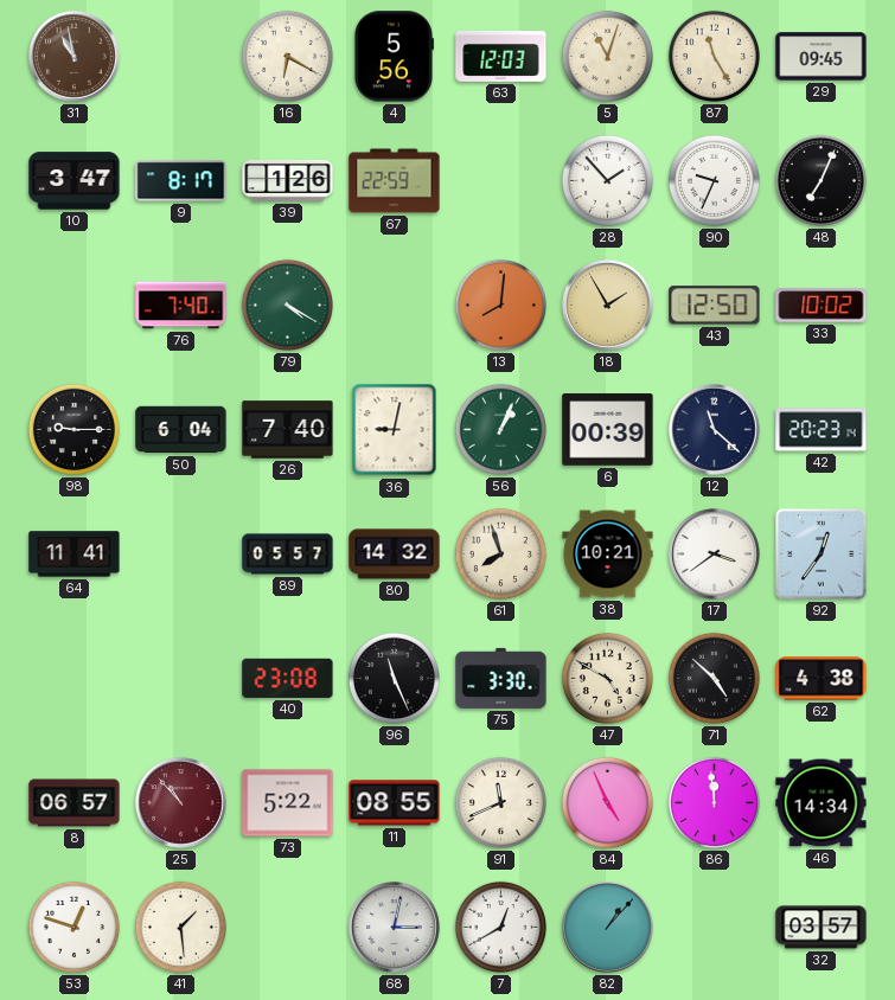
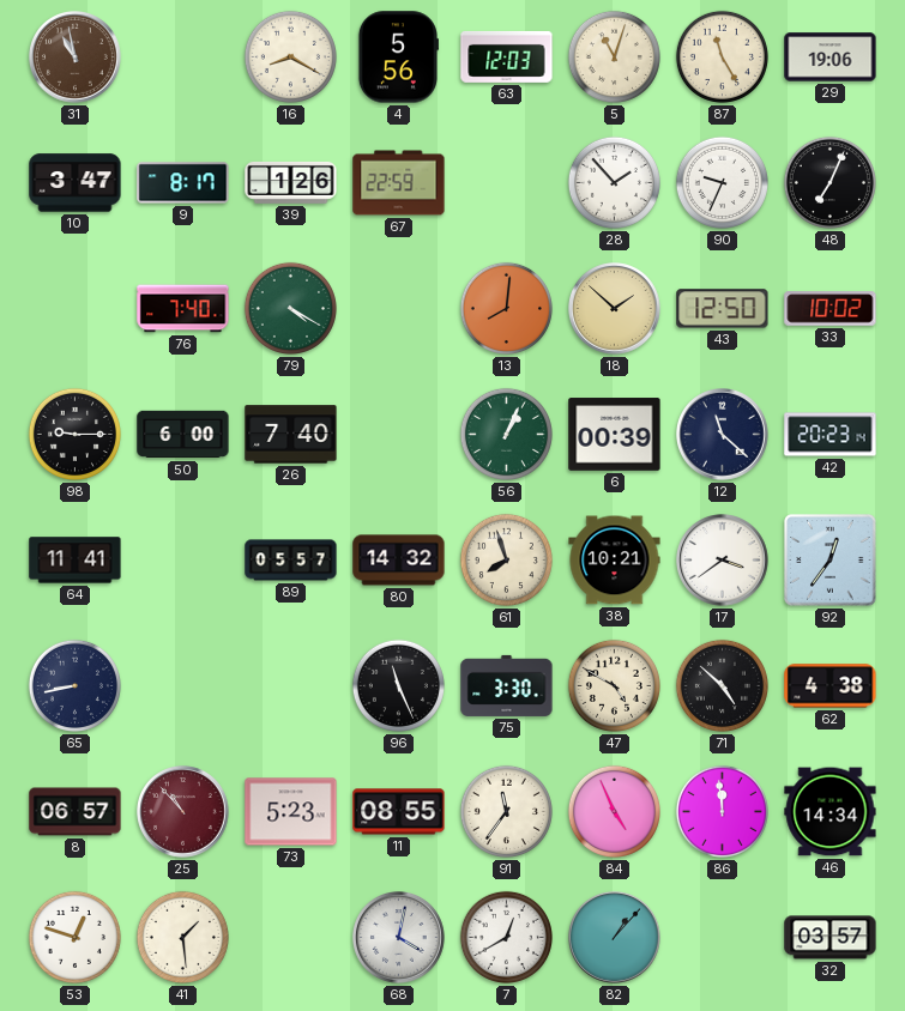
16: 6:20 -> 8:20 (290, 56)
29: 09:45 -> 19:06 (831, 57)
18: 1:55 -> 1:52 (615, 309)
50: 6:04 -> 6:00 (183, 435)
36: 9:02 -> none (395, 430)
65: none -> 8:43 (74, 685)
40: 23:08 -> none (288, 678)
73: 5:22 -> 5:23 (291, 812)
91: 11:41 -> 11:36 (506, 811)
68: 3:02 -> 4:02 (399, 938)
